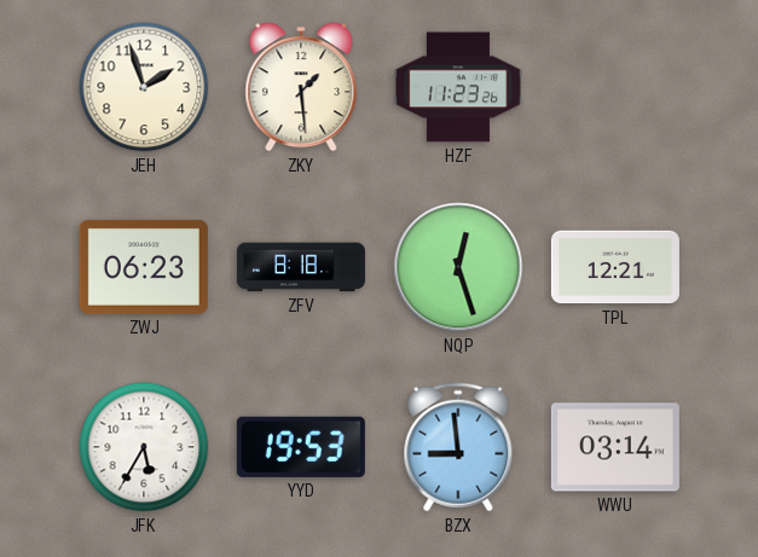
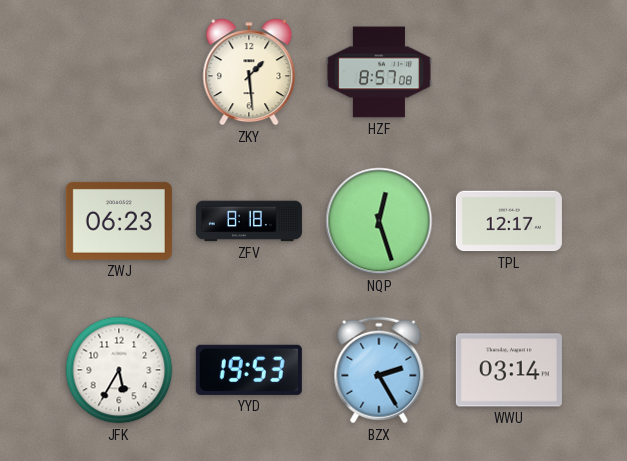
JEH: 1:57 -> none (144, 87)
HZF: 11:23 -> 8:57 (379, 72)
TPL: 12:21 -> 12:17 (509, 221)
BZX: 8:59 -> 2:25 (379, 370)
